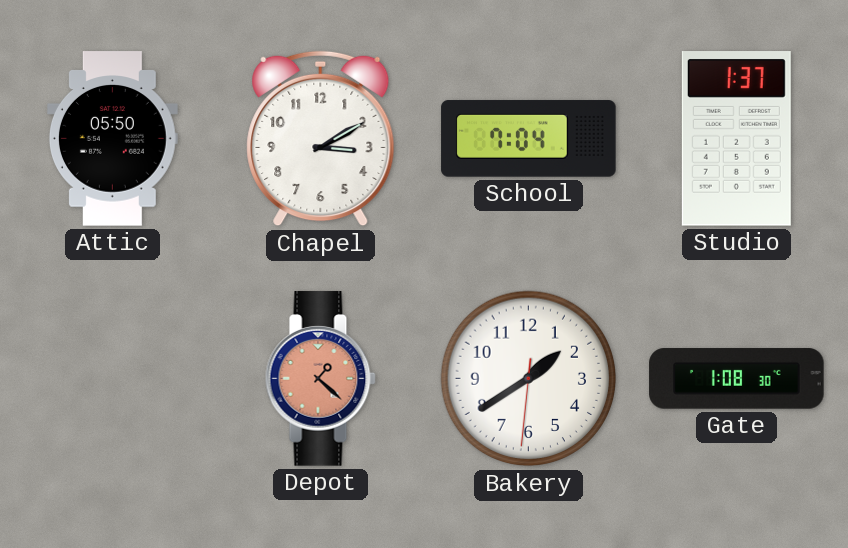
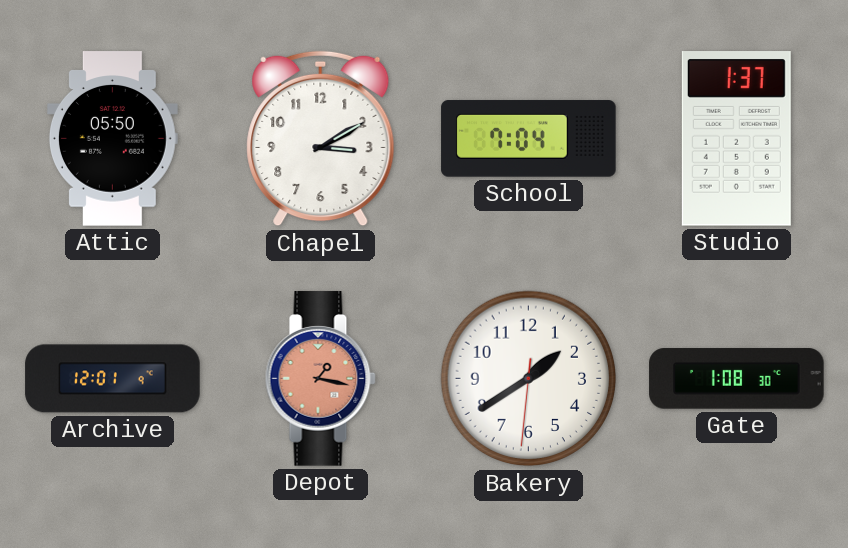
Archive: none -> 12:01 (113, 379)
Depot: 1:22 -> 1:17 (320, 379)
